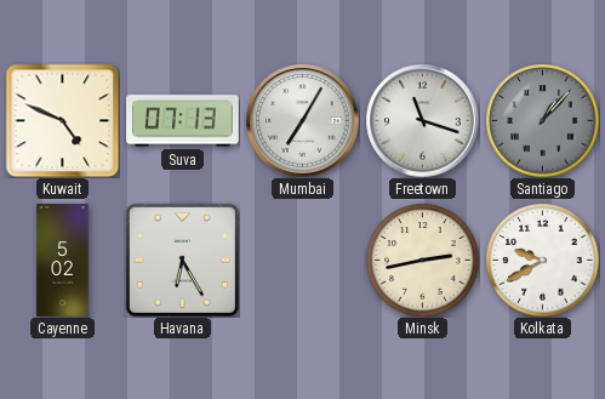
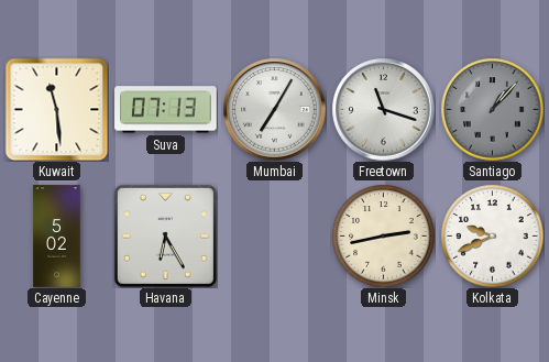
Kuwait: 4:49 -> 11:29 (56, 109)
Kolkata: 9:40 -> 9:41 (492, 235)
